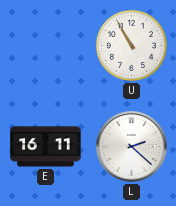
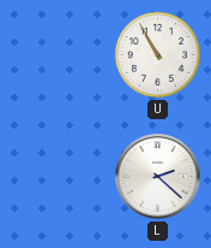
E: 16:11 -> none (46, 147)
